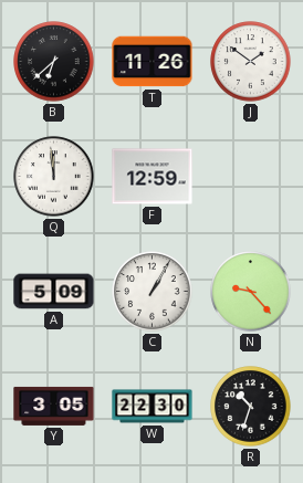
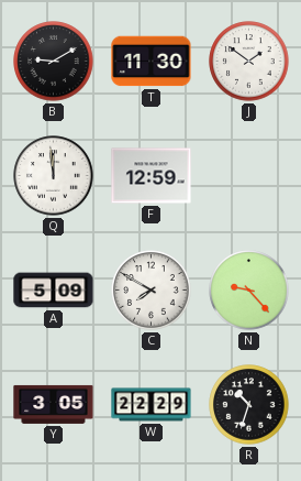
B: 6:38 -> 9:10 (54, 62)
T: 11:26 -> 11:30 (152, 62)
C: 1:05 -> 7:50 (152, 291)
W: 22:30 -> 22:29 (152, 405)
